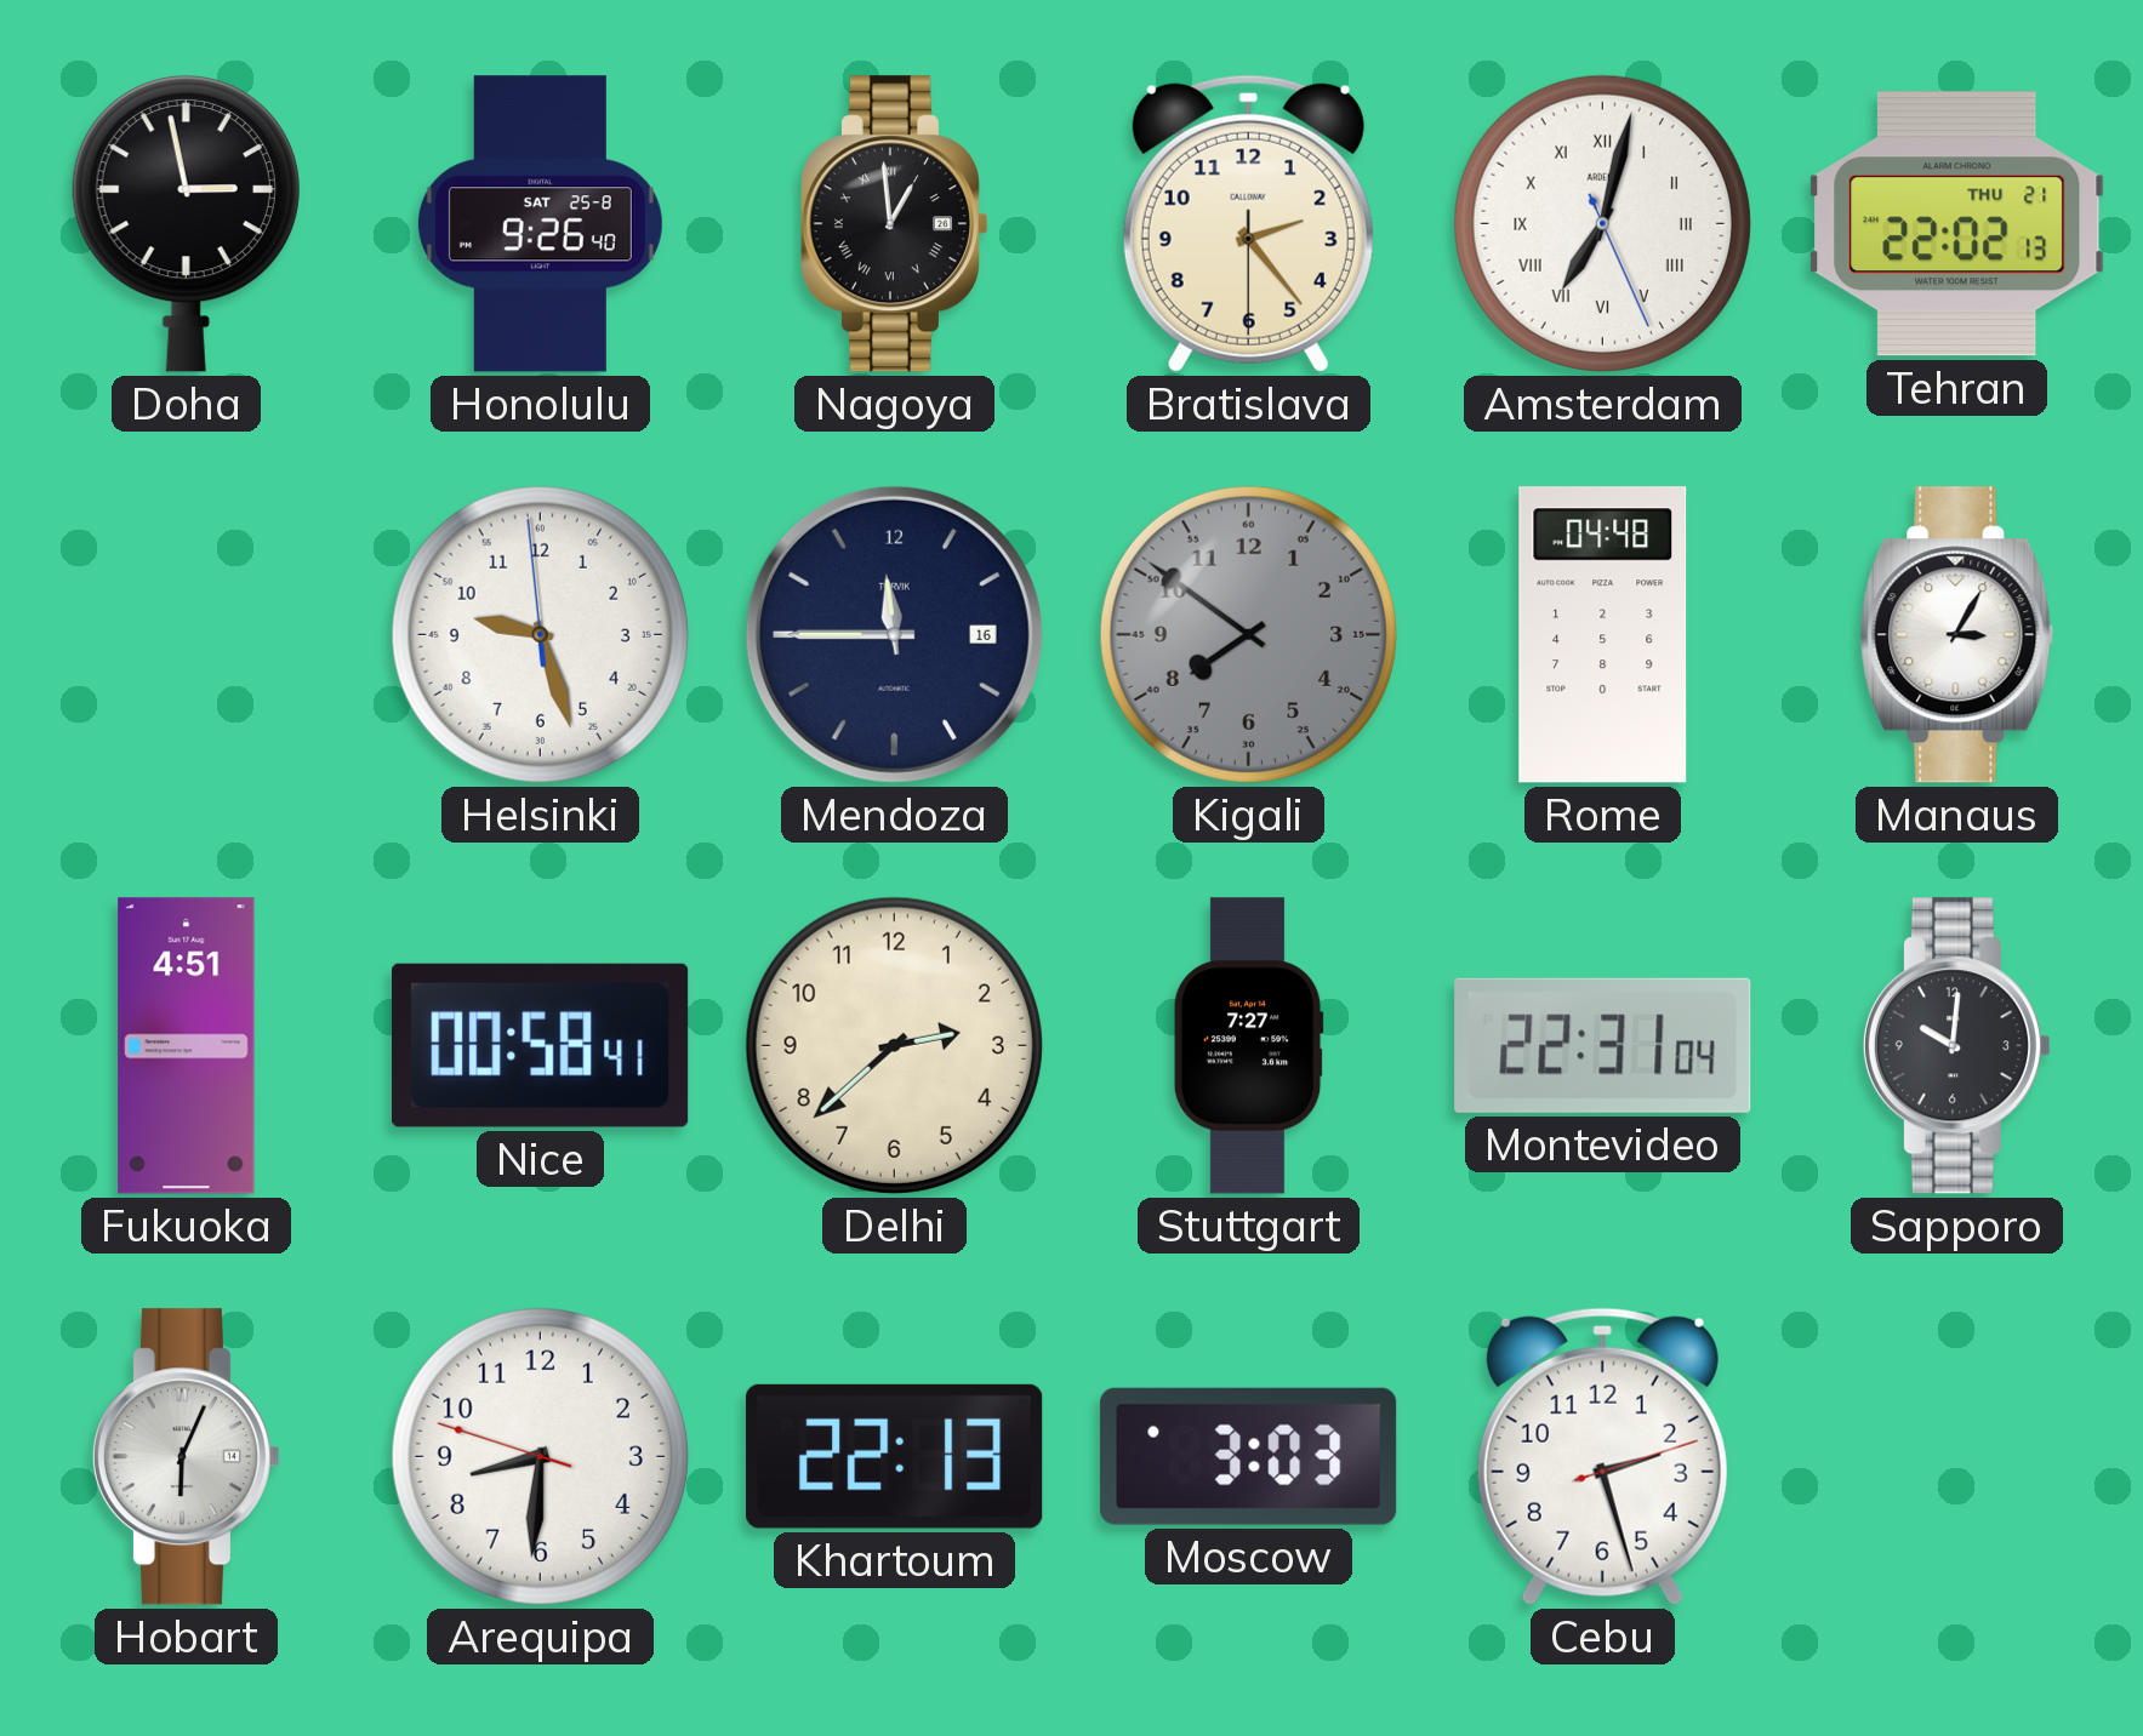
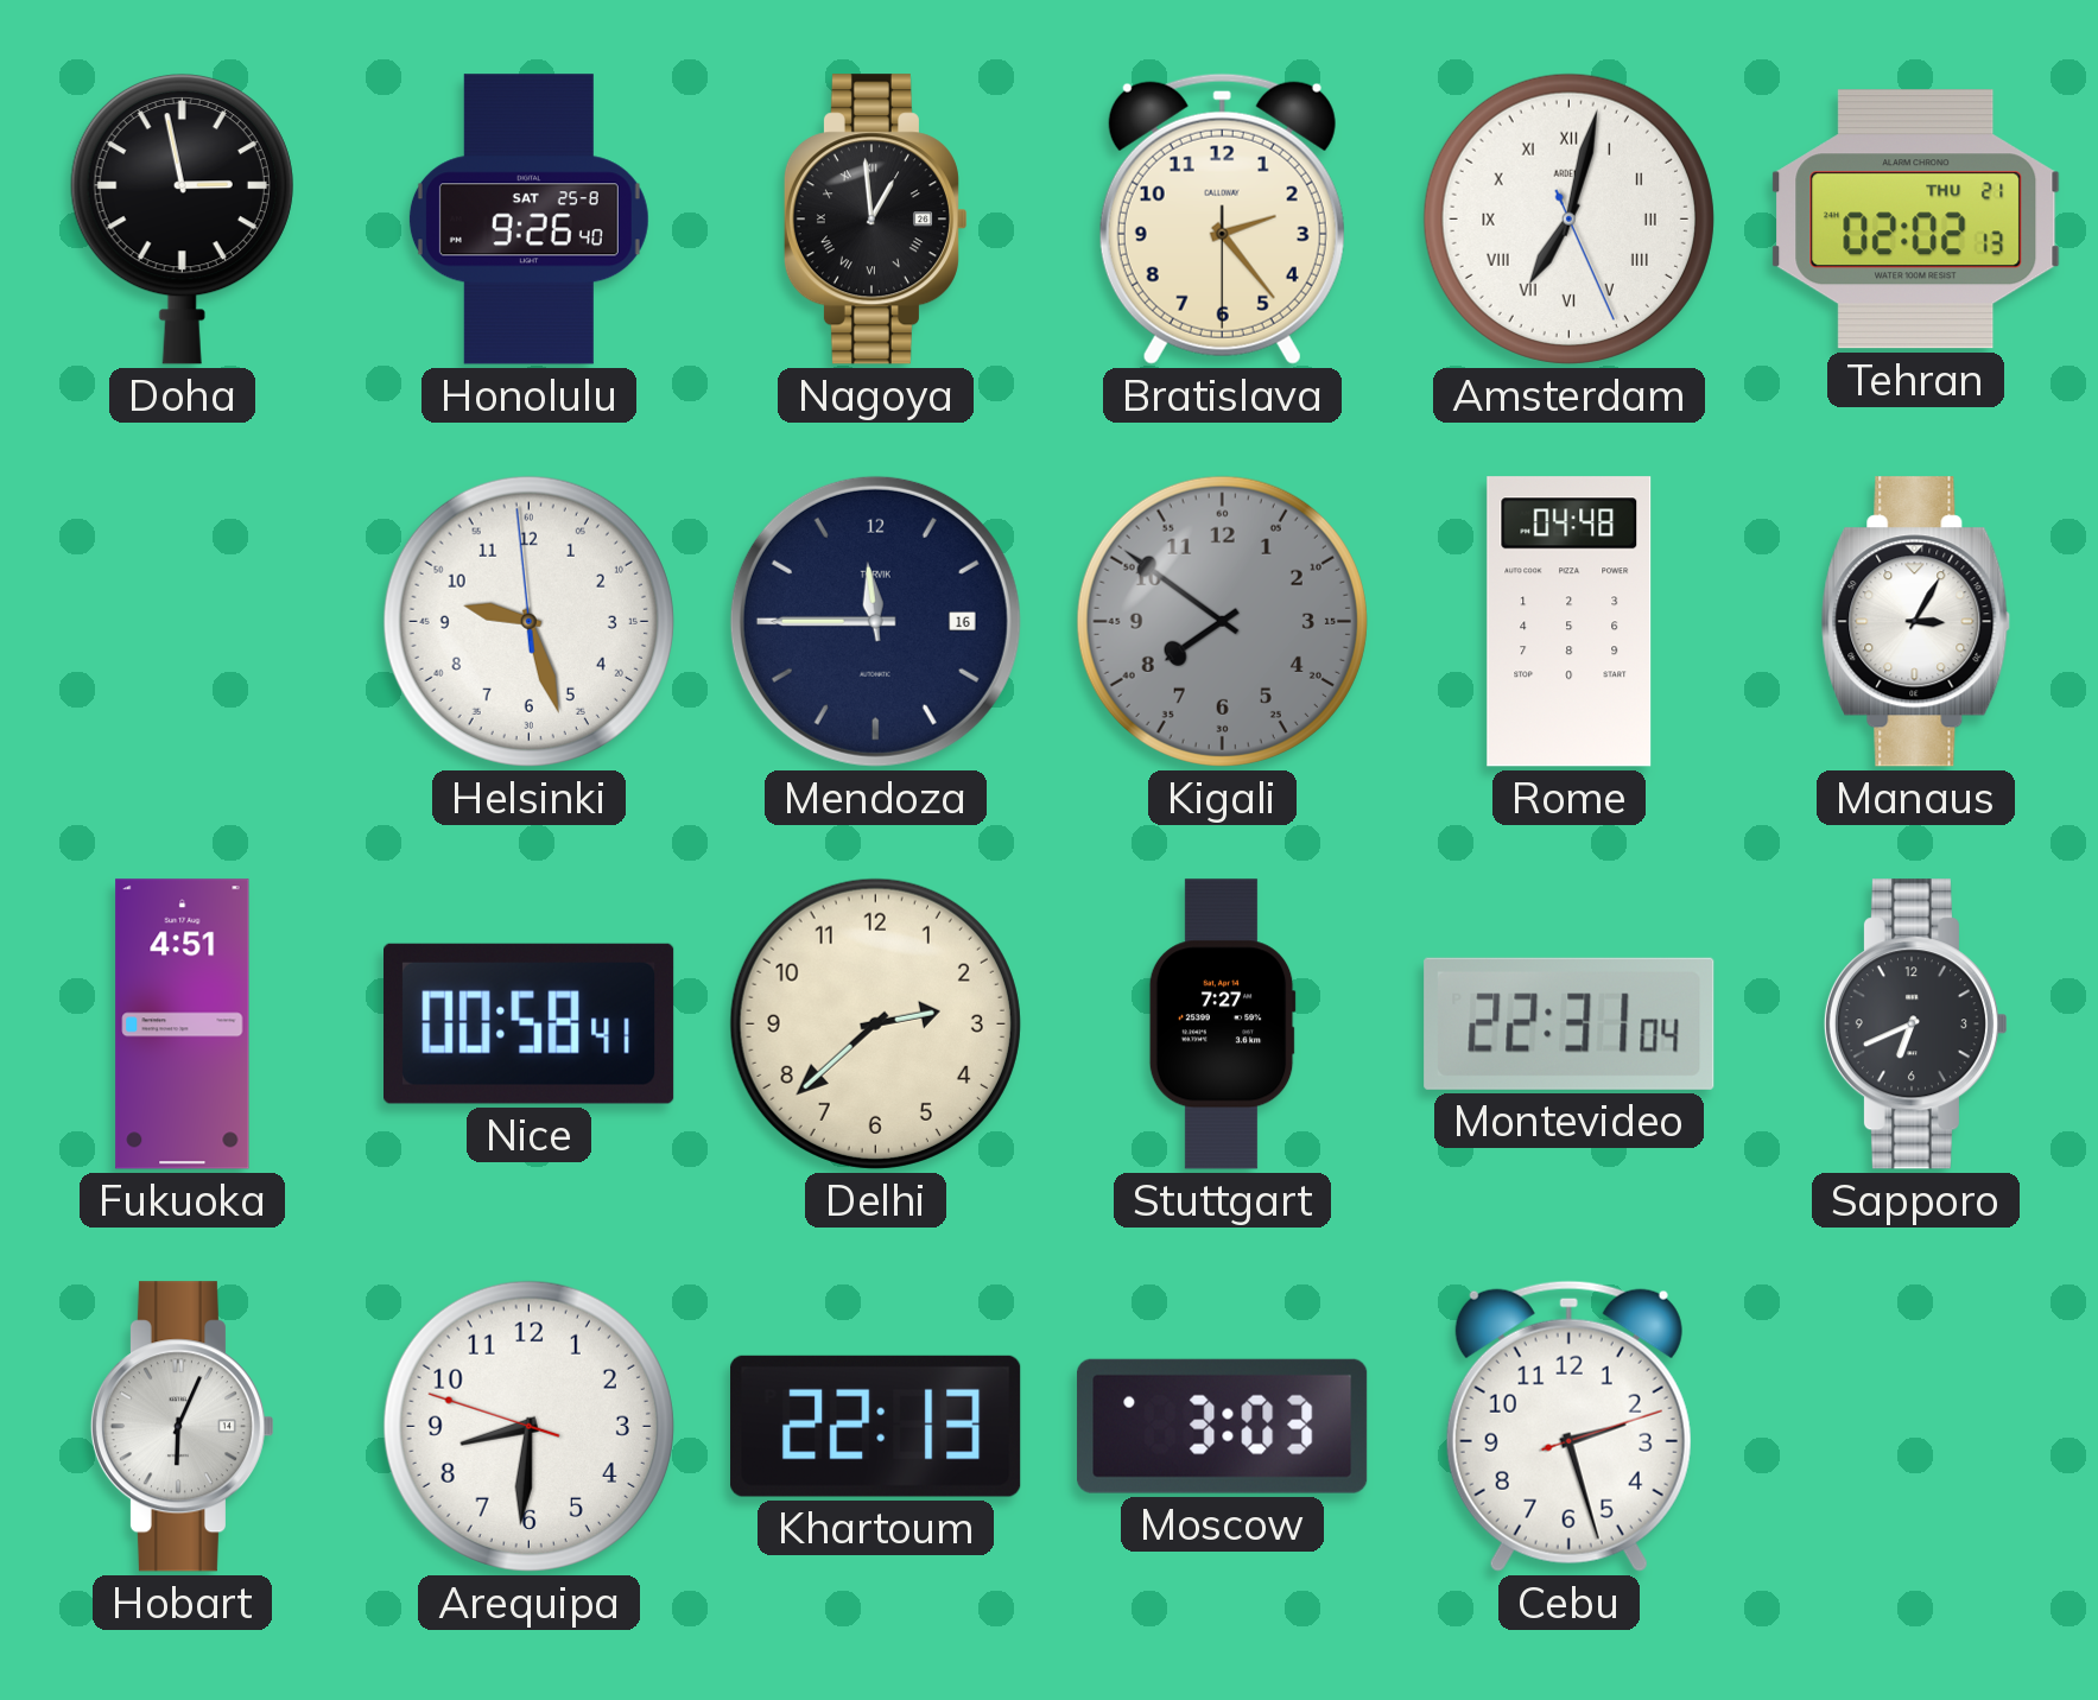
Tehran: 22:02 -> 02:02 (1916, 220)
Sapporo: 10:01 -> 6:41 (1915, 1025)
